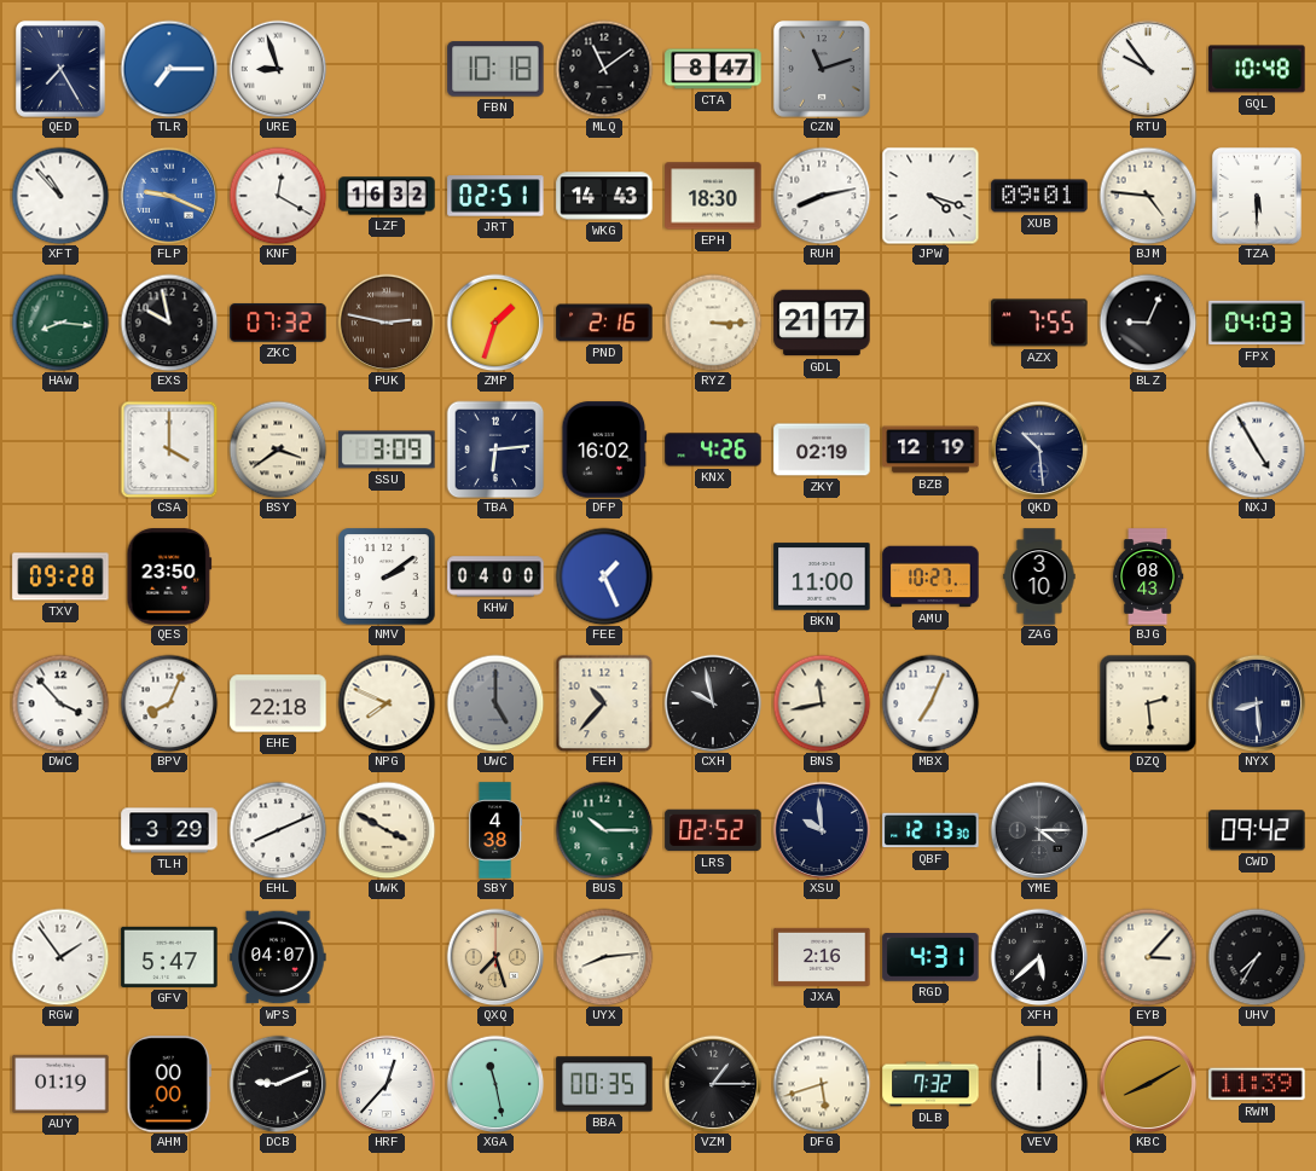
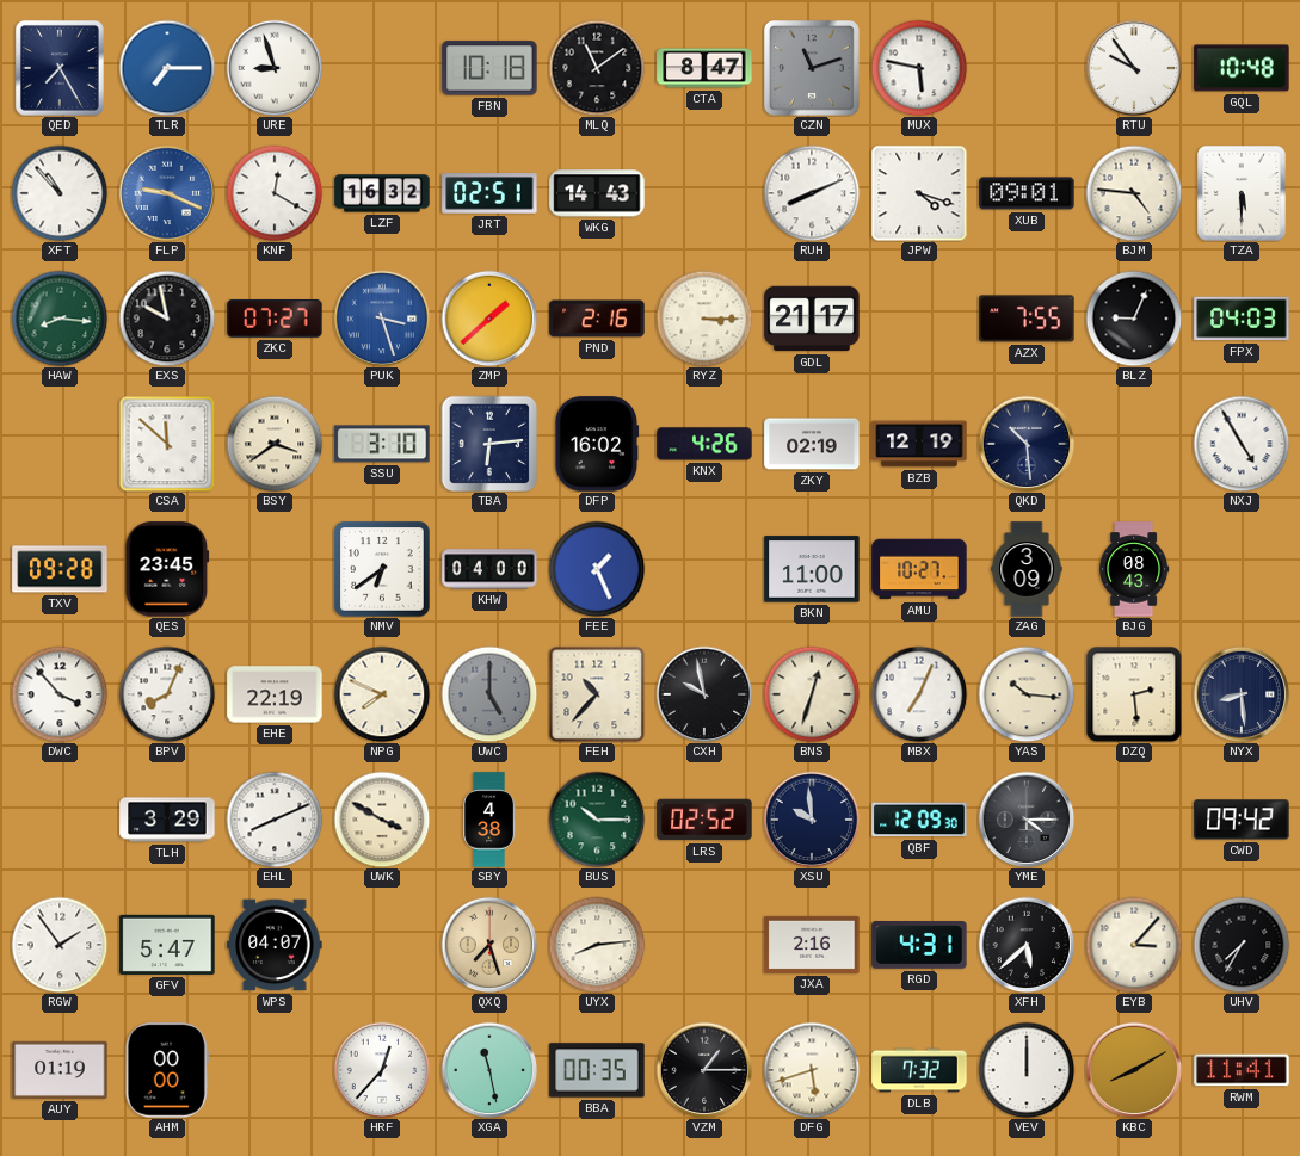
MUX: none -> 5:47 (919, 68)
EPH: 18:30 -> none (713, 196)
RUH: 8:13 -> 8:11 (812, 193)
ZKC: 07:32 -> 07:27 (275, 319)
PUK: 2:47 -> 3:27 (382, 319)
PUK dial: brown -> blue (382, 319)
ZMP: 1:33 -> 1:38 (489, 319)
CSA: 4:00 -> 11:52 (167, 444)
SSU: 3:09 -> 3:10 (382, 444)
QES: 23:50 -> 23:45 (167, 569)
NMV: 2:09 -> 6:39 (382, 569)
ZAG: 3:10 -> 3:09 (1027, 569)
EHE: 22:18 -> 22:19 (275, 694)
BNS: 11:43 -> 12:33 (812, 694)
YAS: none -> 10:16 (1027, 694)
QBF: 12:13 -> 12:09 (919, 820)
DCB: 9:11 -> none (278, 1084)
RWM: 11:39 -> 11:41 (1242, 1070)
